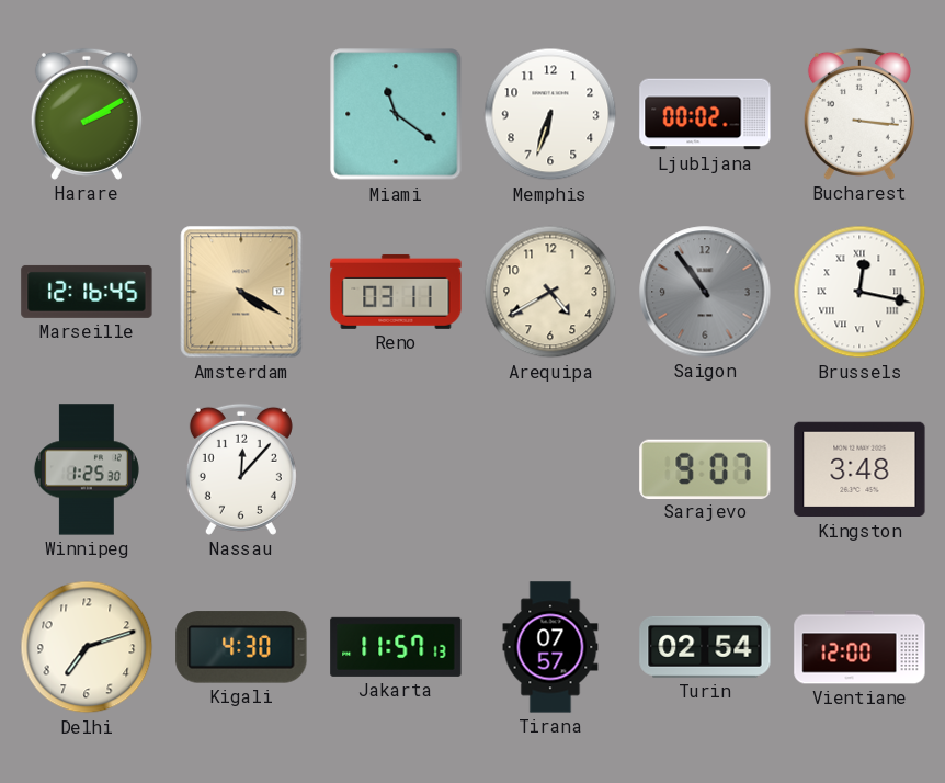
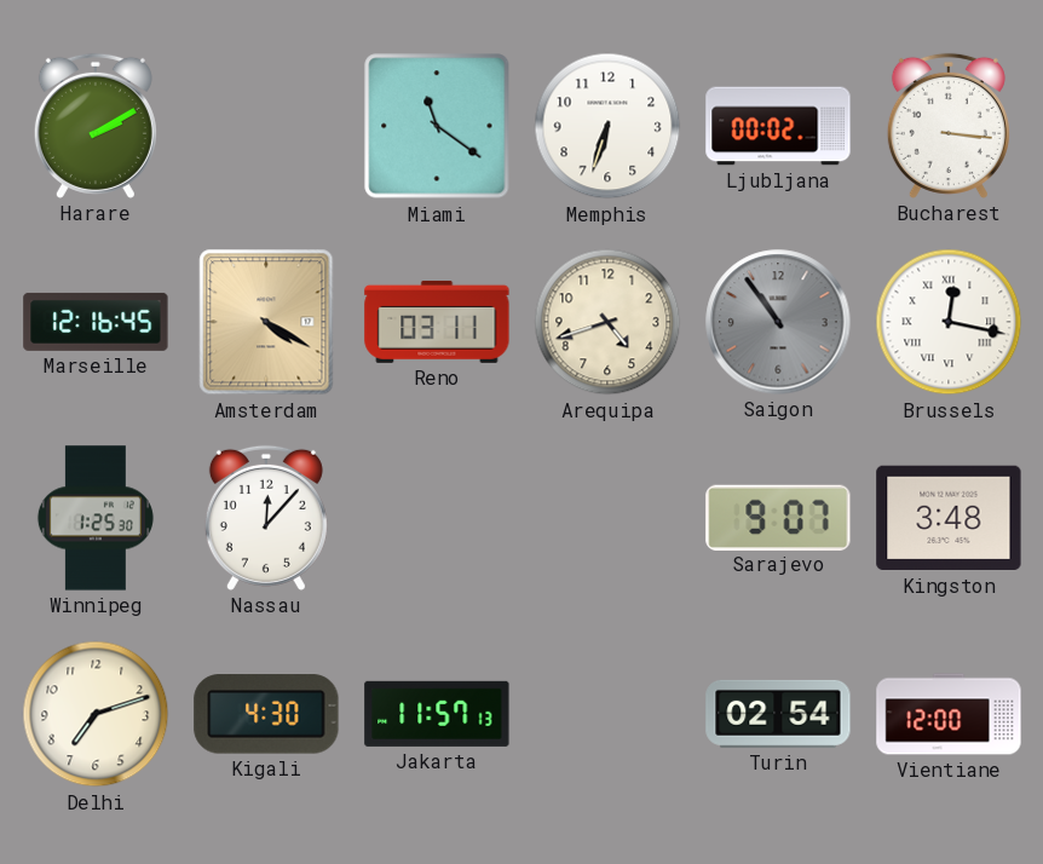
Arequipa: 4:40 -> 4:42 (607, 322)
Tirana: 07:57 -> none (550, 647)
